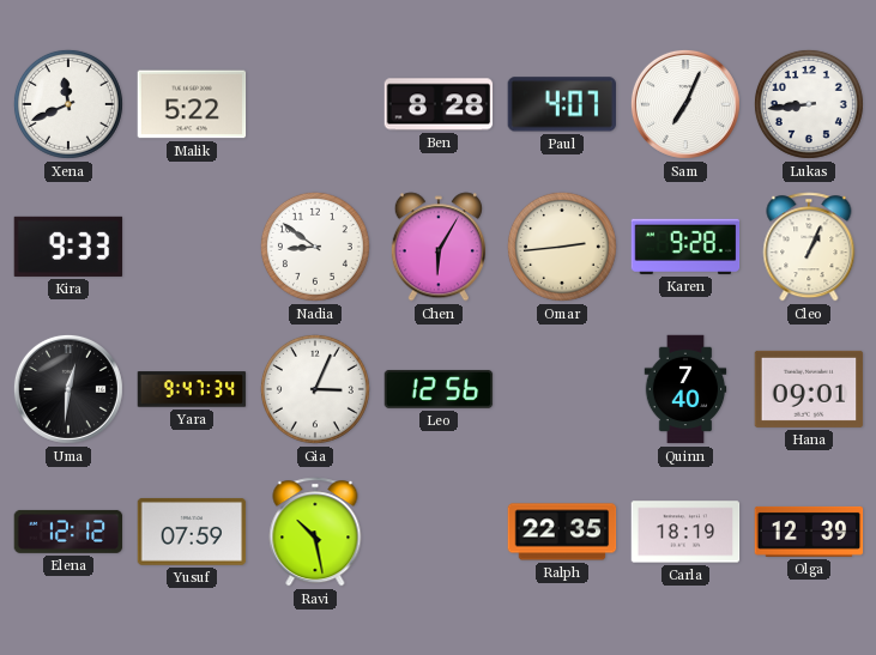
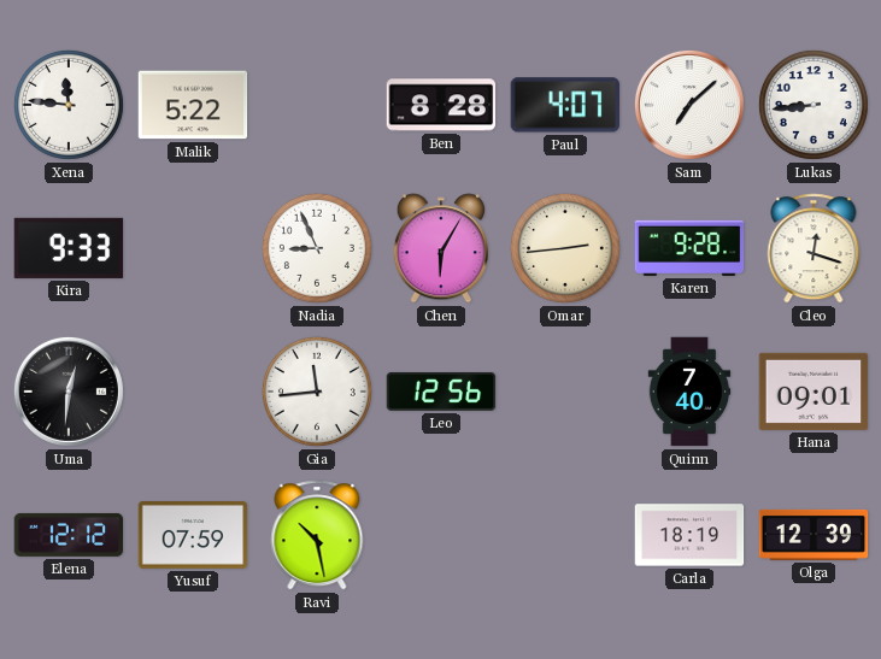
Xena: 11:41 -> 11:46 (69, 105)
Sam: 7:04 -> 7:08 (689, 105)
Nadia: 8:51 -> 8:56 (317, 248)
Cleo: 1:04 -> 12:18 (814, 248)
Yara: 9:47 -> none (192, 389)
Gia: 3:04 -> 11:44 (317, 392)
Ralph: 22:35 -> none (562, 532)
